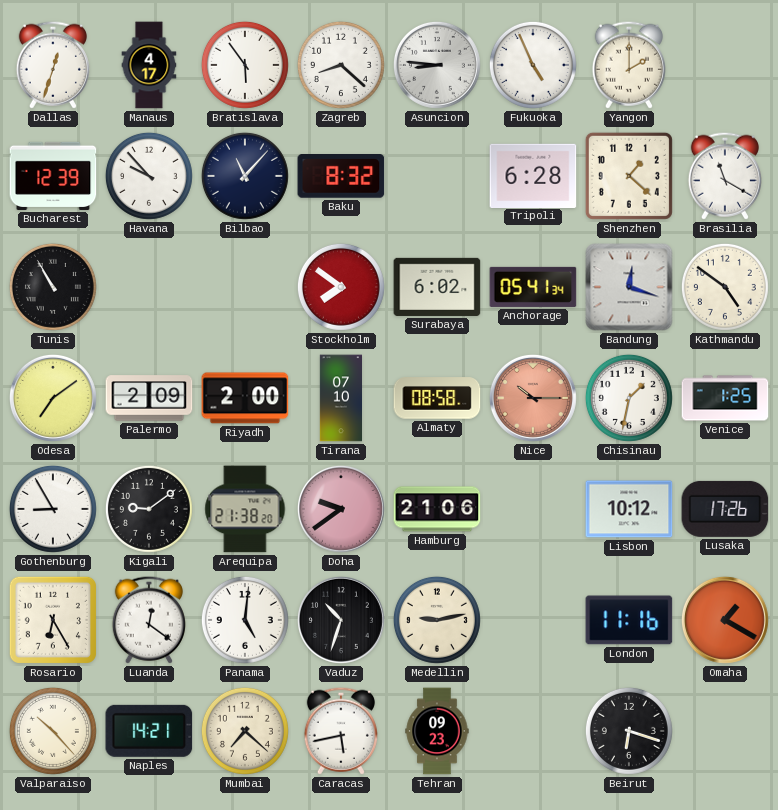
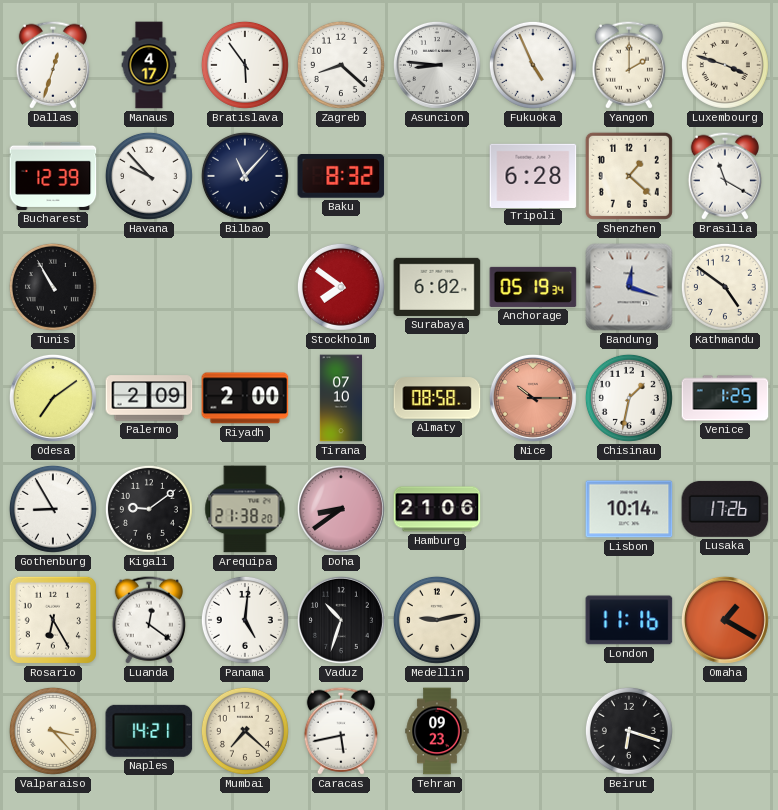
Luxembourg: none -> 3:48 (725, 65)
Anchorage: 05:41 -> 05:19 (533, 287)
Doha: 9:39 -> 8:39 (341, 509)
Lisbon: 10:12 -> 10:14 (629, 509)
Valparaiso: 10:23 -> 3:23 (53, 731)
